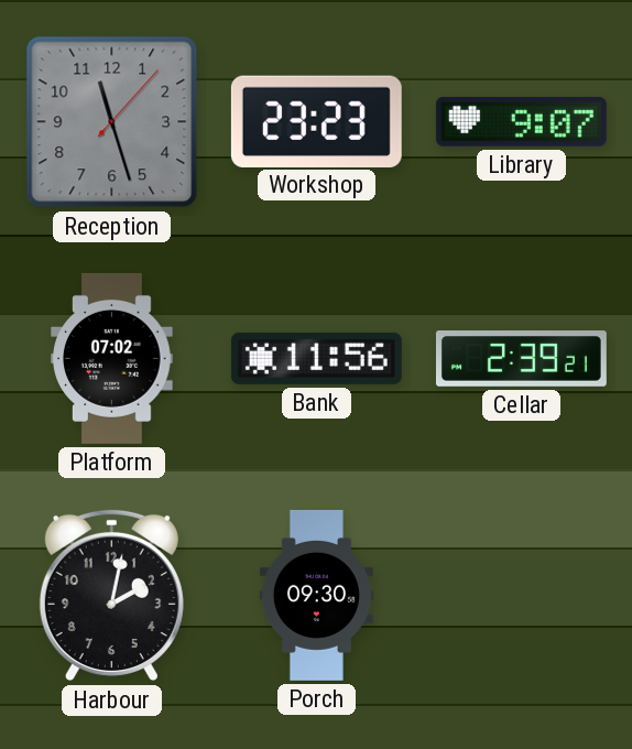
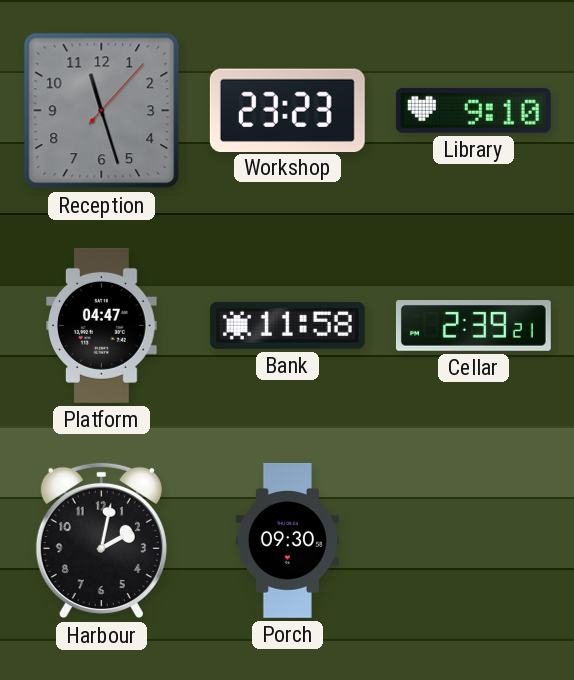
Library: 9:07 -> 9:10 (473, 110)
Platform: 07:02 -> 04:47 (102, 325)
Bank: 11:56 -> 11:58 (287, 325)
